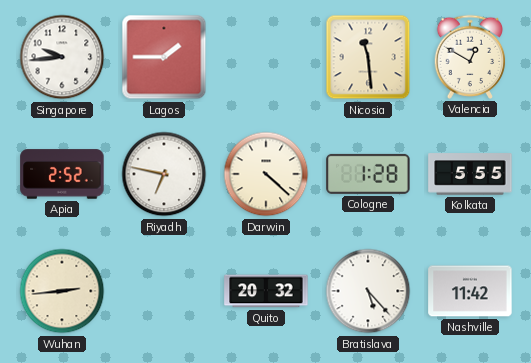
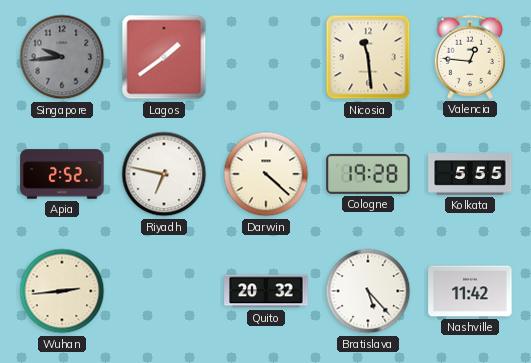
Singapore dial: white -> grey (62, 57)
Lagos: 1:45 -> 1:39 (164, 57)
Valencia: 12:50 -> 12:46 (470, 57)
Cologne: 1:28 -> 19:28 (368, 174)
